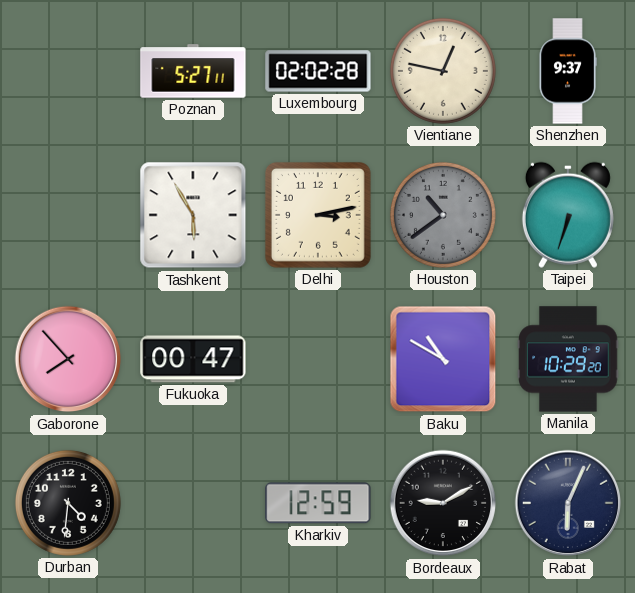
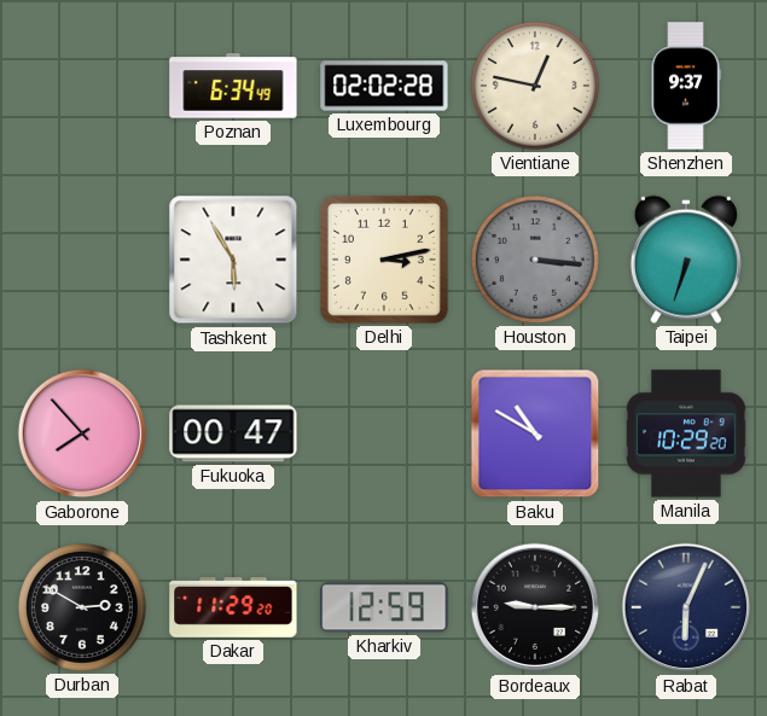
Poznan: 5:27 -> 6:34 (233, 86)
Houston: 10:39 -> 3:16 (535, 260)
Durban: 4:31 -> 2:50 (82, 607)
Dakar: none -> 11:29 (233, 609)
Bordeaux: 9:10 -> 9:15 (535, 607)
